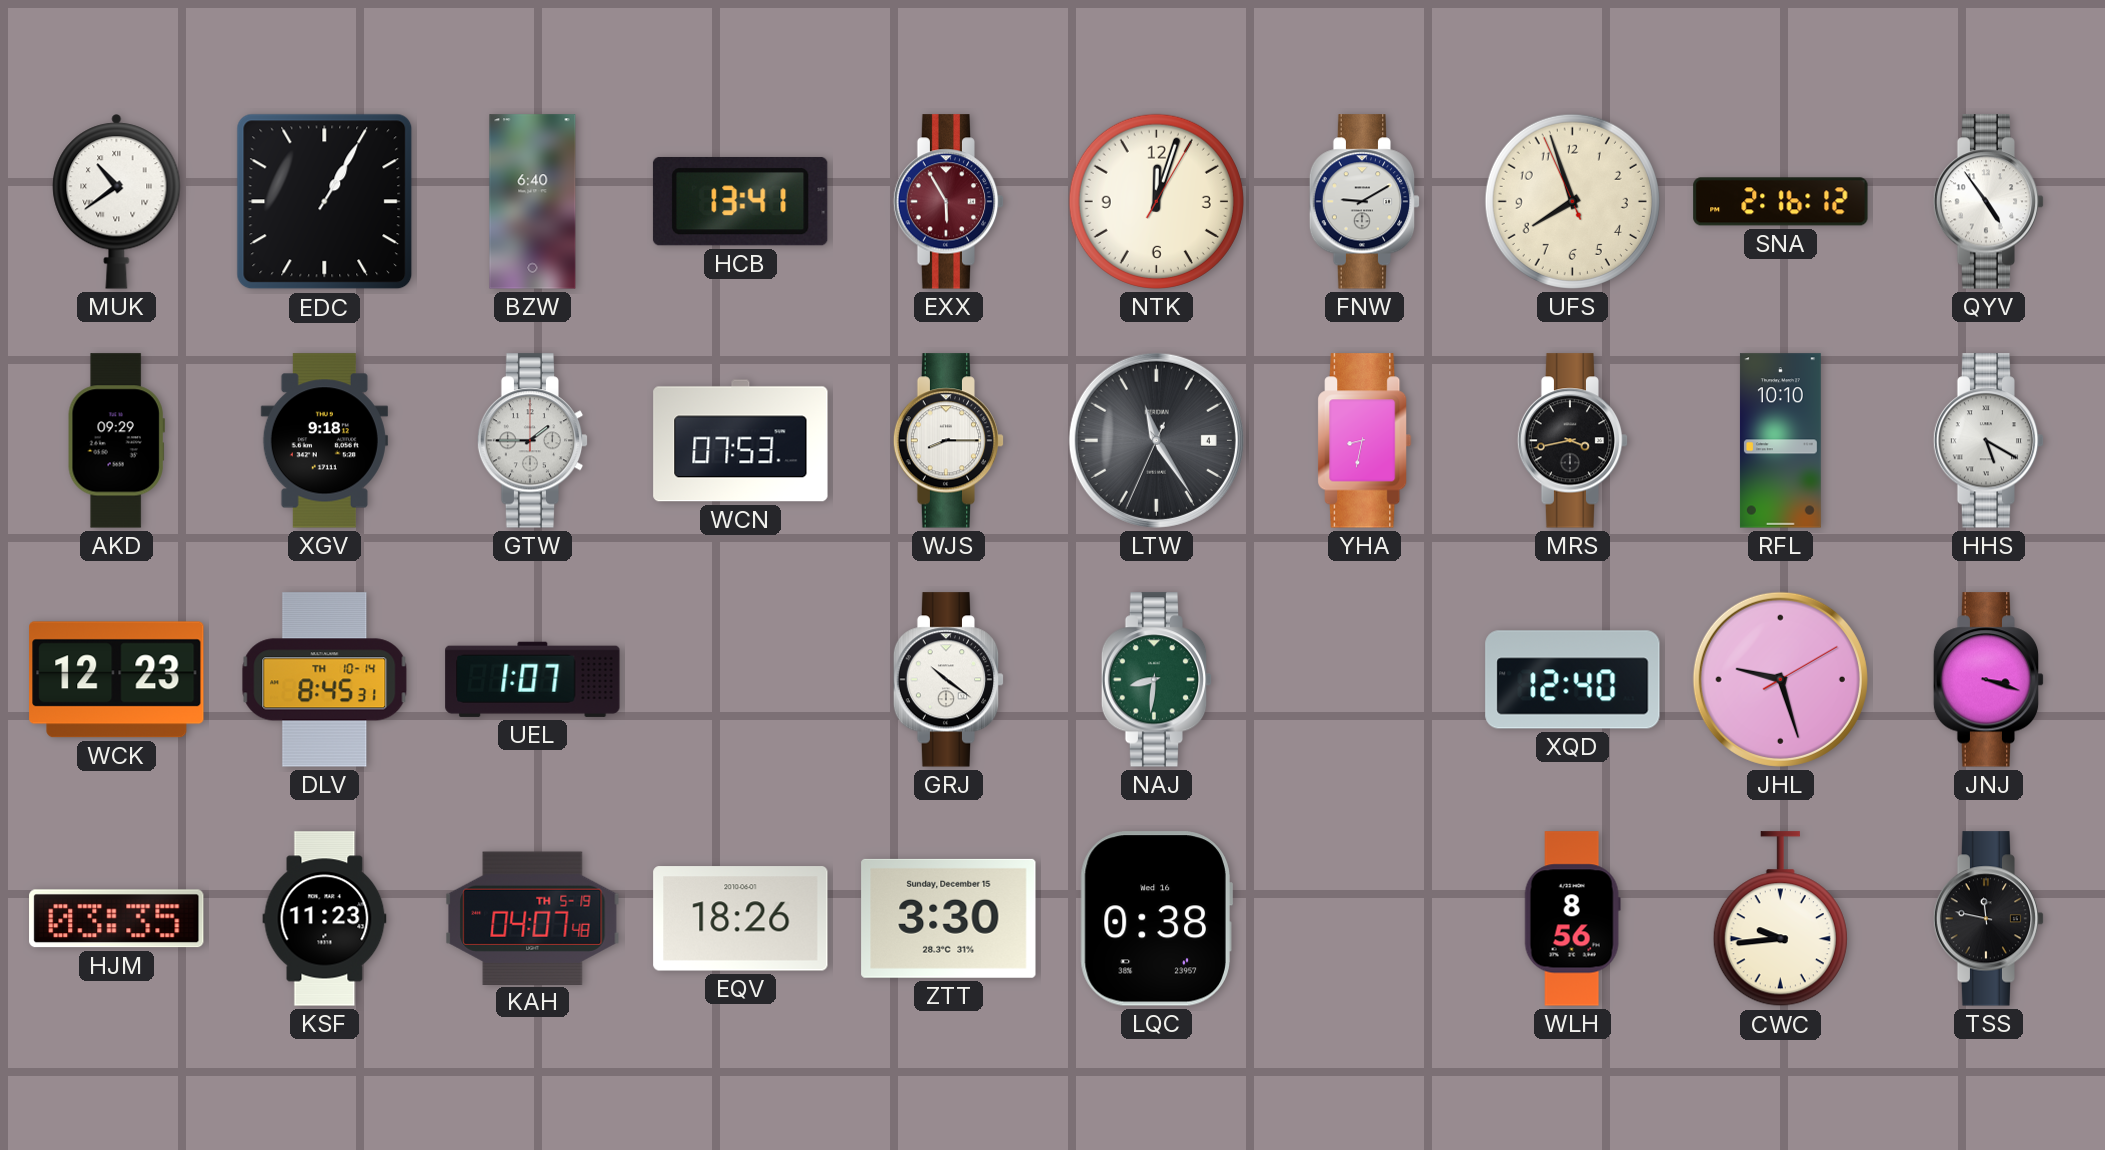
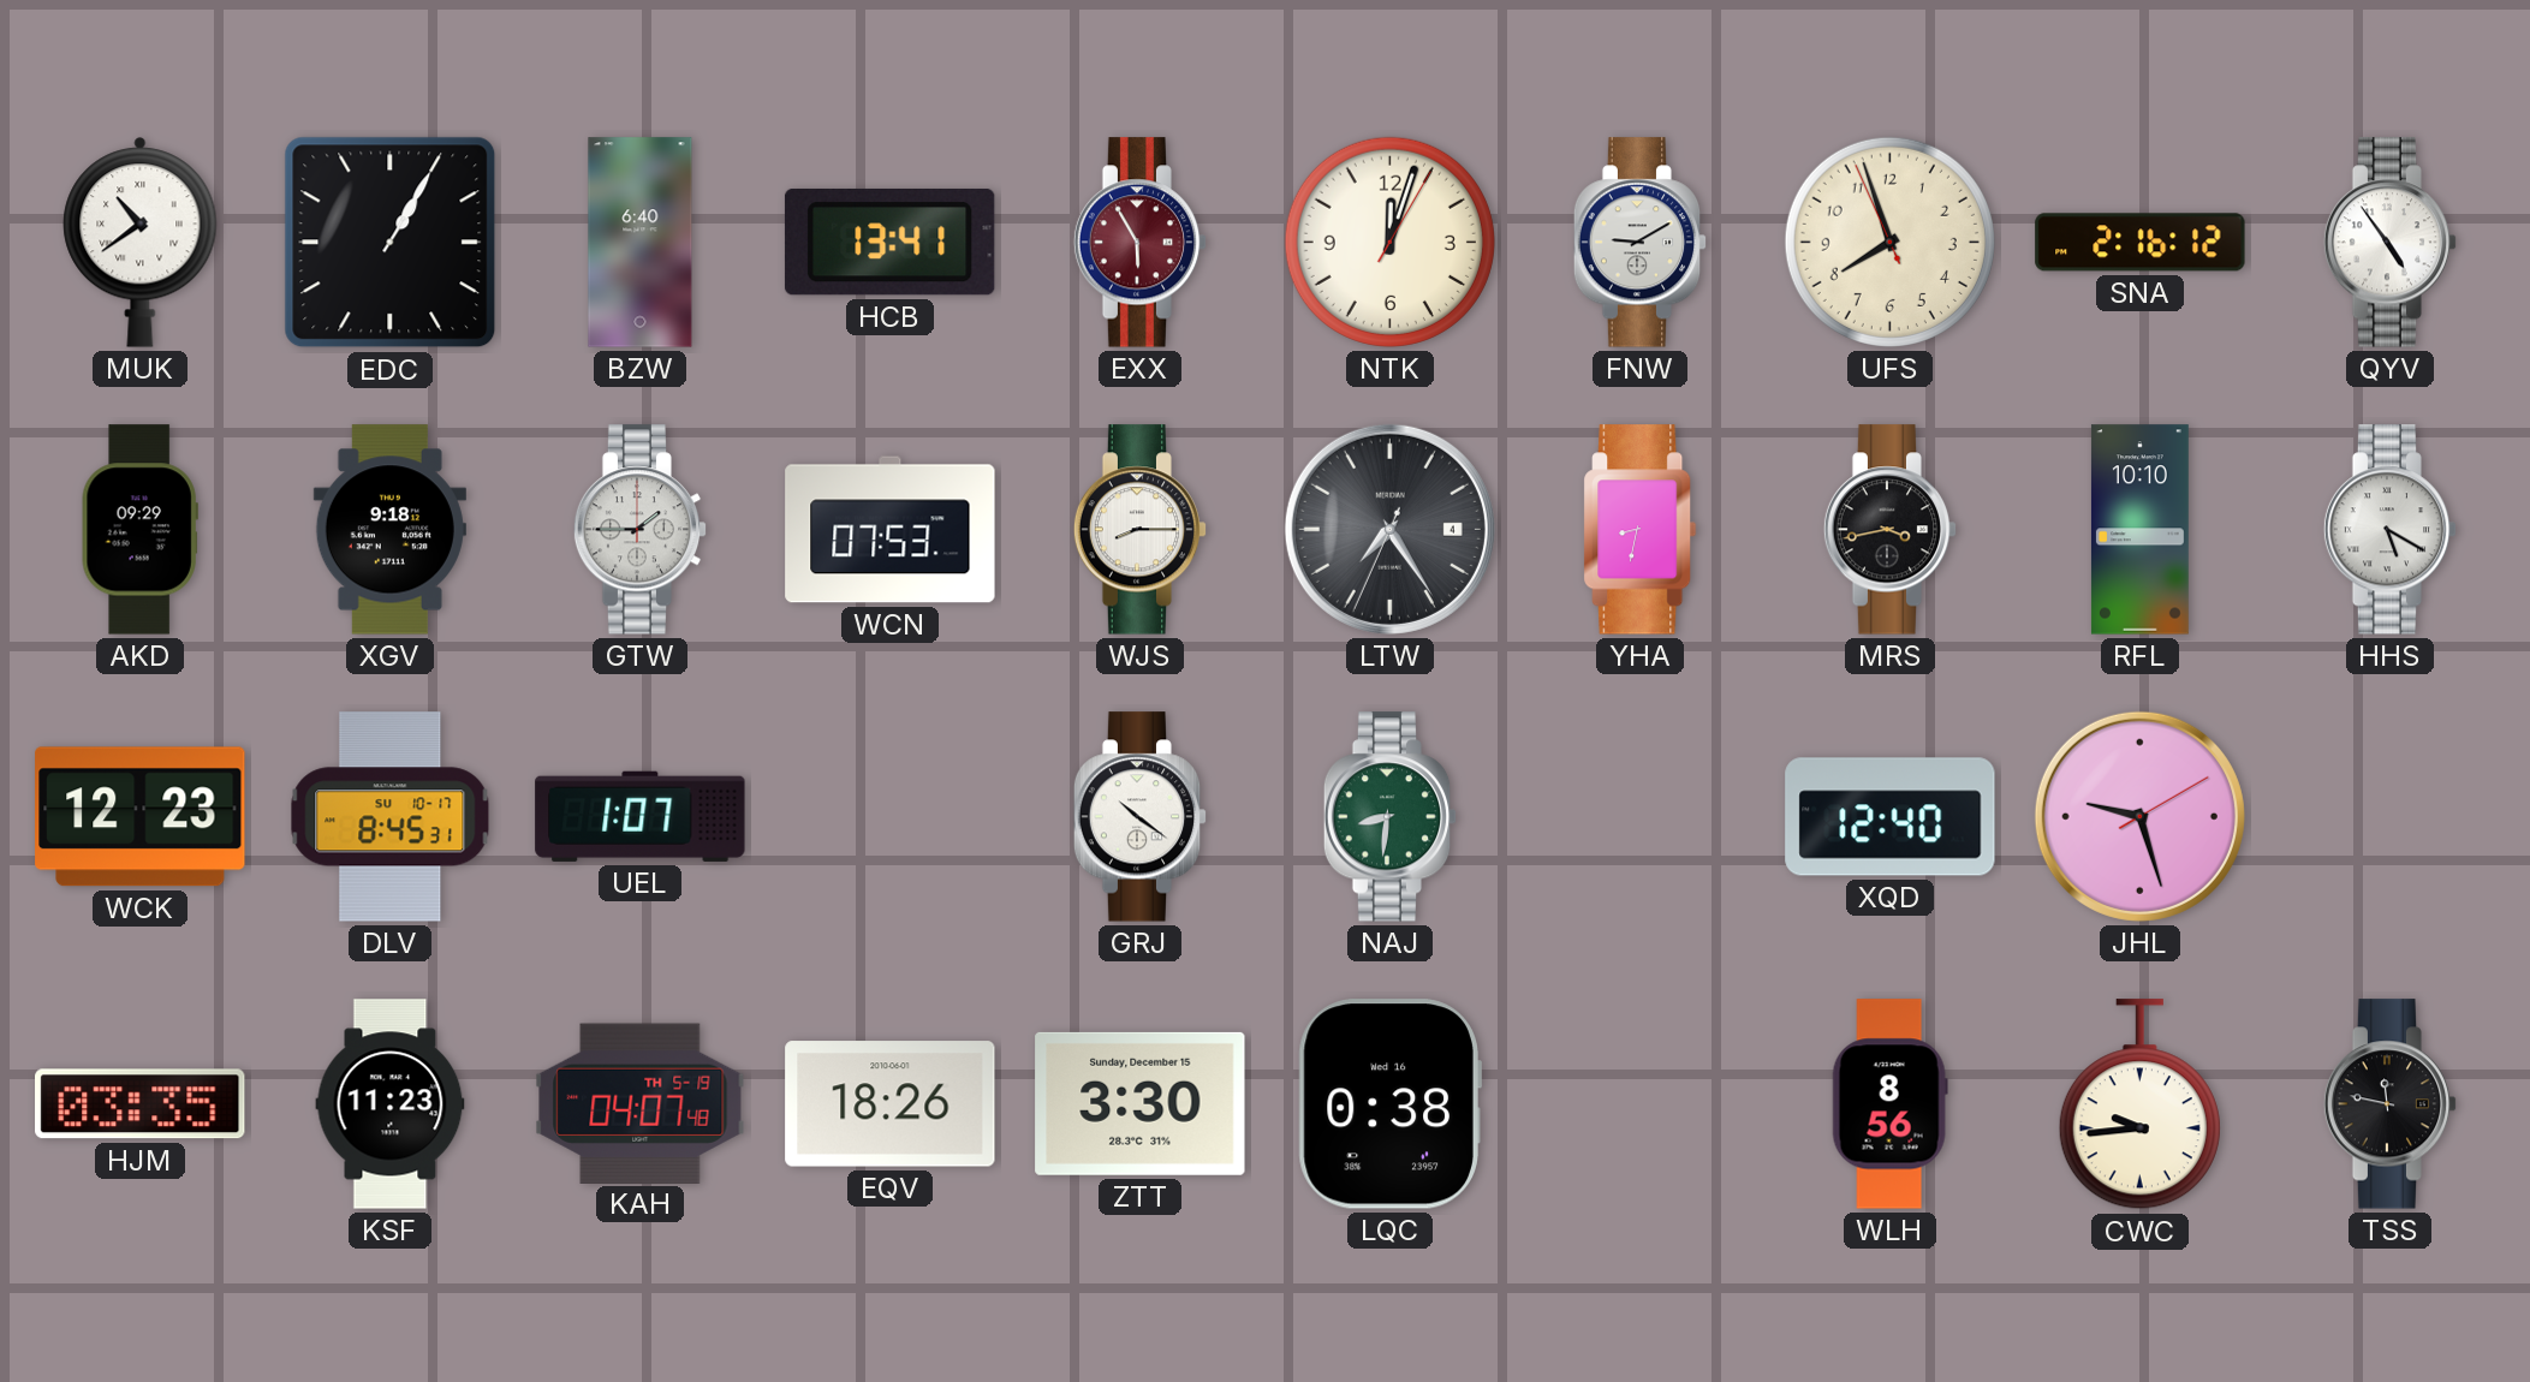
LTW: 11:24 -> 7:24 (1389, 529)
DLV date: TH 10-14 -> SU 10-17 (391, 817)
JNJ: 3:18 -> none (1989, 680)
